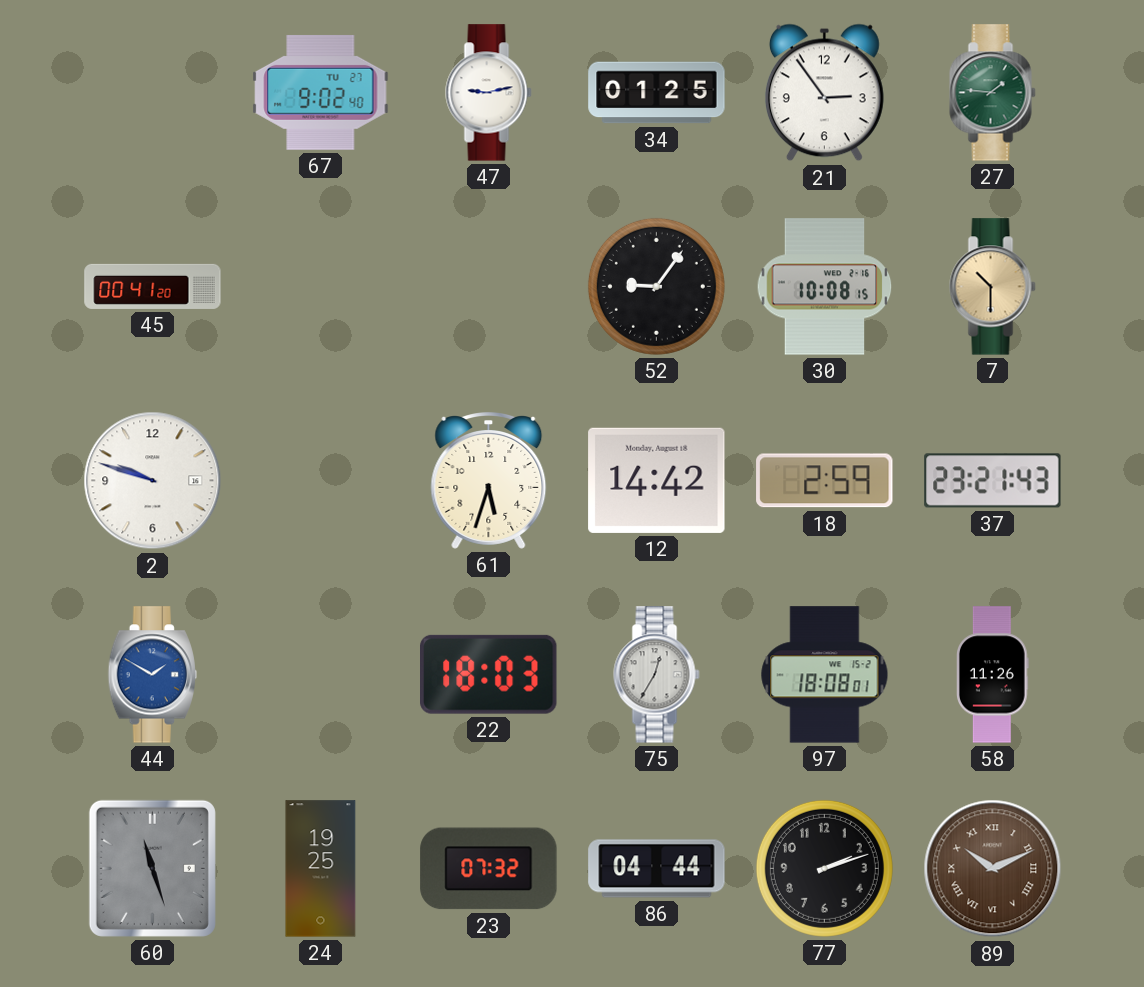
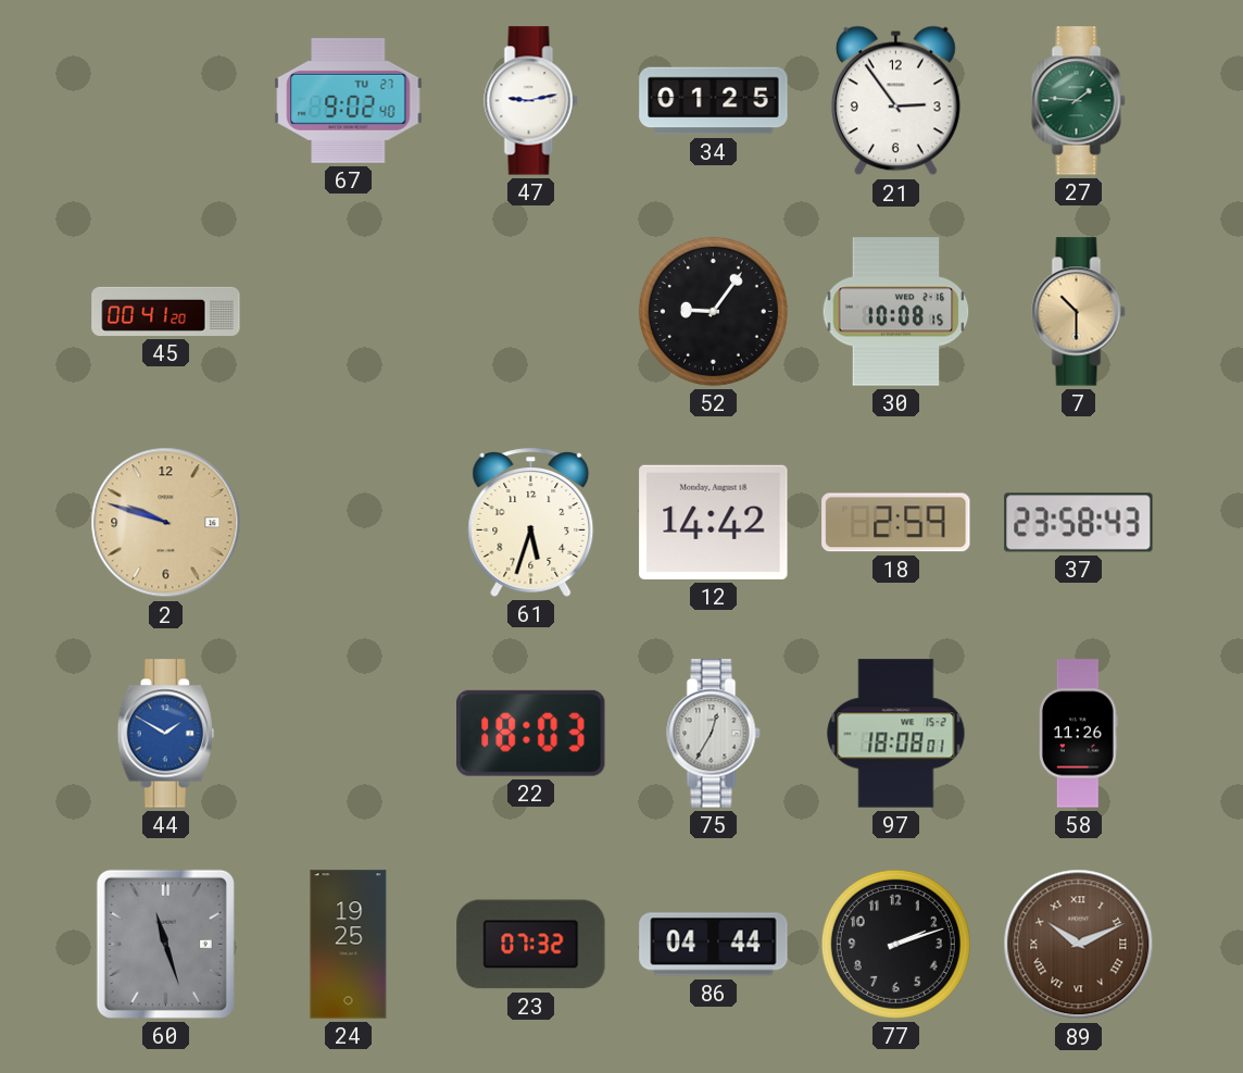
2 dial: white -> champagne (166, 523)
37: 23:21 -> 23:58 (1079, 523)
